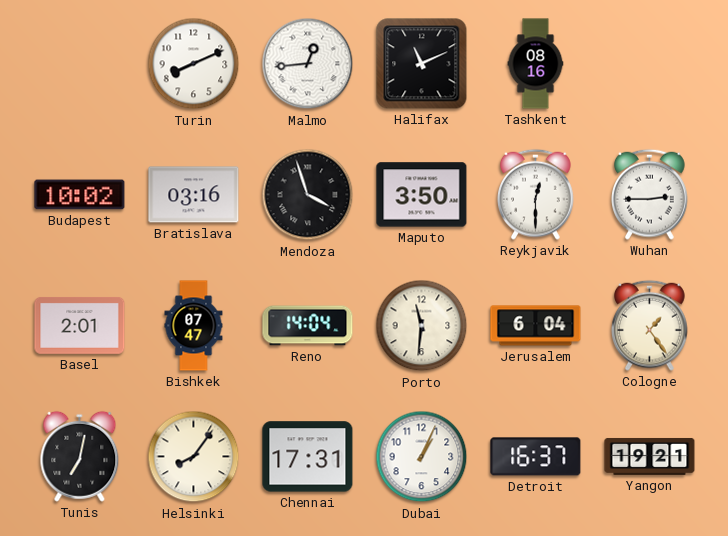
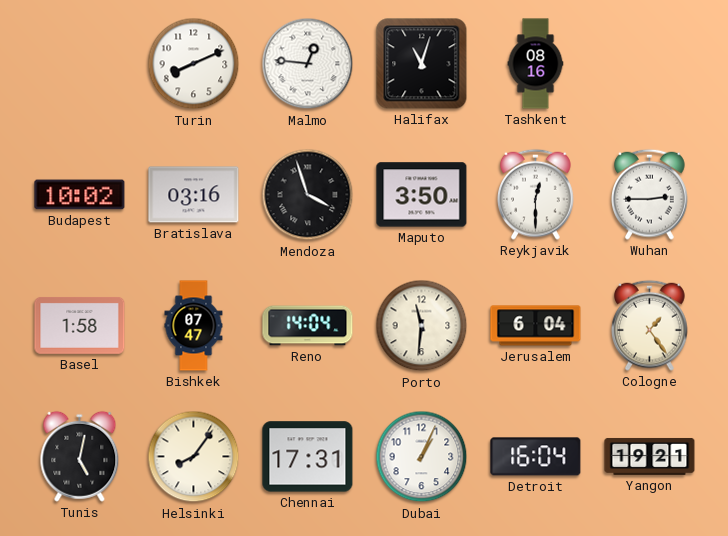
Malmo: 12:44 -> 12:46 (308, 64)
Halifax: 11:11 -> 11:03 (422, 64)
Basel: 2:01 -> 1:58 (80, 325)
Tunis: 7:02 -> 5:02 (80, 456)
Detroit: 16:37 -> 16:04 (536, 457)
